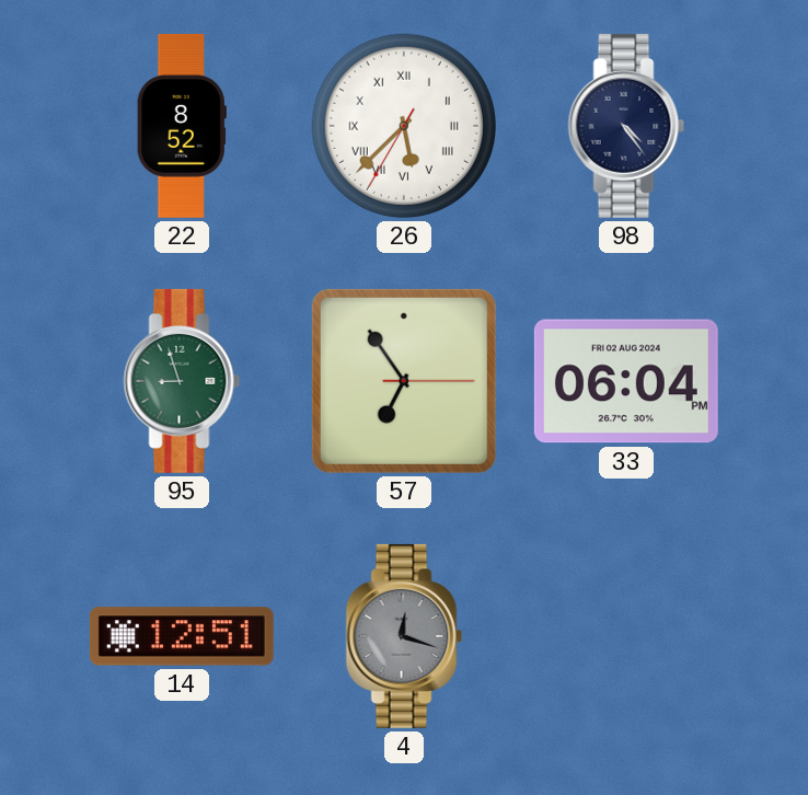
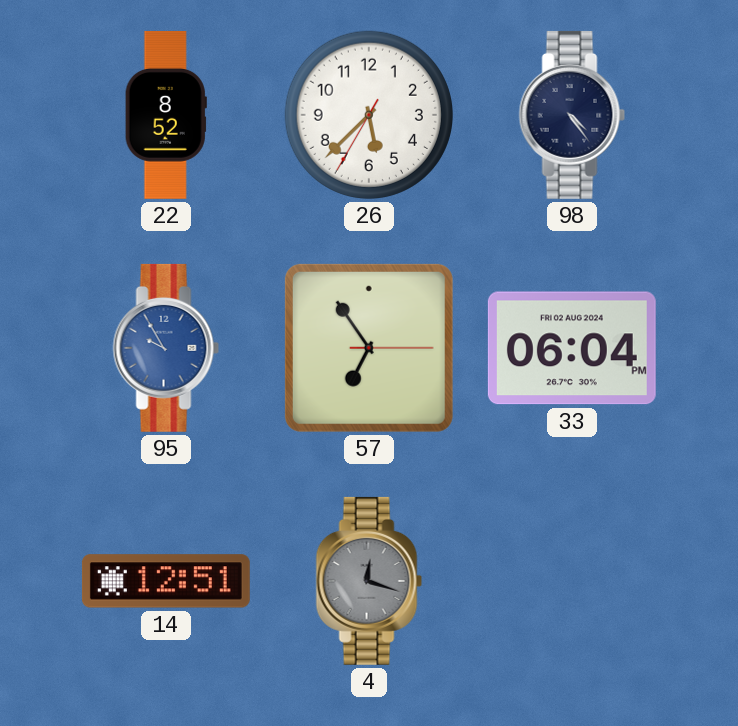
26 numerals: Roman -> Arabic (369, 115)
95: 8:57 -> 9:55 (166, 348)
95 dial: green -> blue (166, 348)
